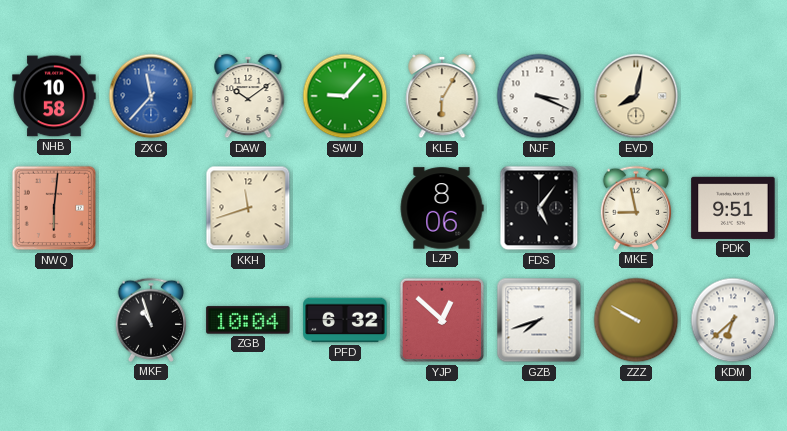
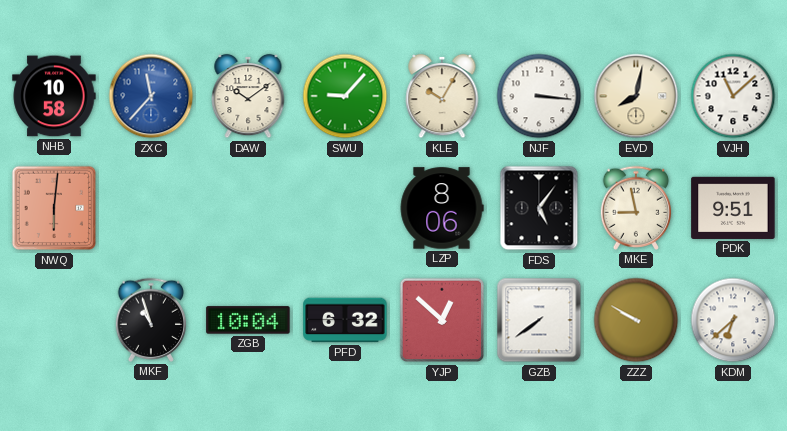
KLE: 6:05 -> 10:05 (442, 96)
NJF: 3:19 -> 3:16 (539, 96)
VJH: none -> 11:08 (733, 96)
KKH: 11:42 -> none (248, 208)
GZB: 7:42 -> 7:39 (539, 320)
